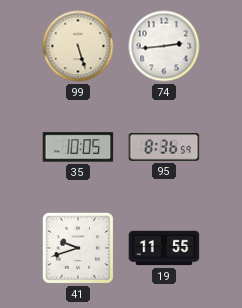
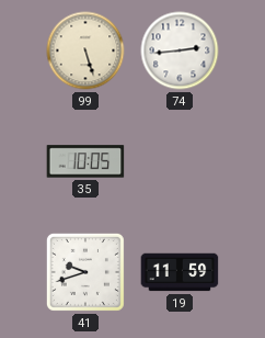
95: 8:36 -> none (164, 147)
19: 11:55 -> 11:59 (180, 272)
